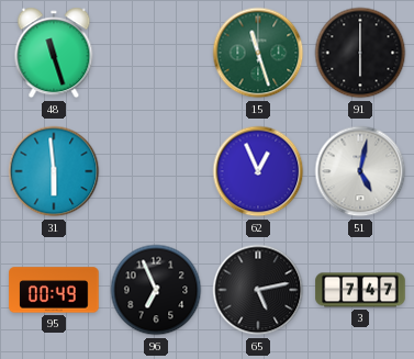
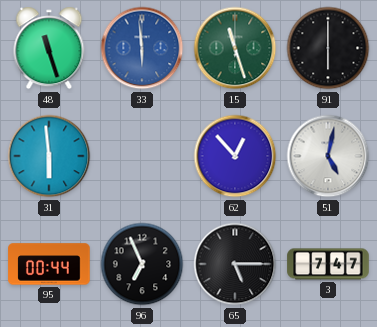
33: none -> 5:59 (142, 48)
62: 12:56 -> 12:53 (235, 156)
95: 00:49 -> 00:44 (49, 264)
65: 5:13 -> 5:15 (235, 264)
